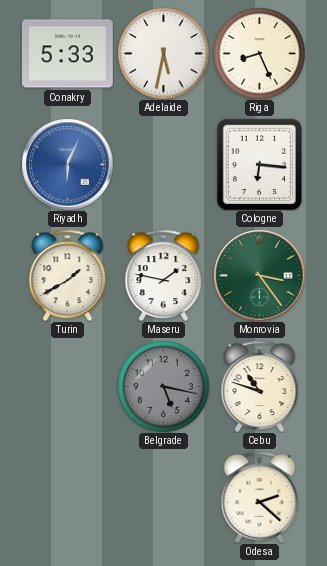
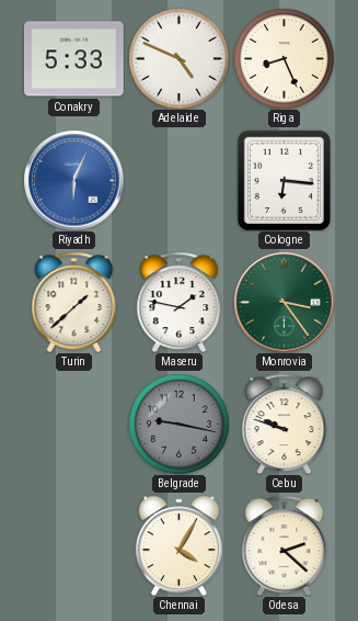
Adelaide: 5:32 -> 4:49 (178, 58)
Turin: 1:40 -> 1:38 (74, 302)
Belgrade: 5:17 -> 9:17 (178, 424)
Cebu: 10:48 -> 9:48 (285, 424)
Chennai: none -> 4:05 (178, 545)
